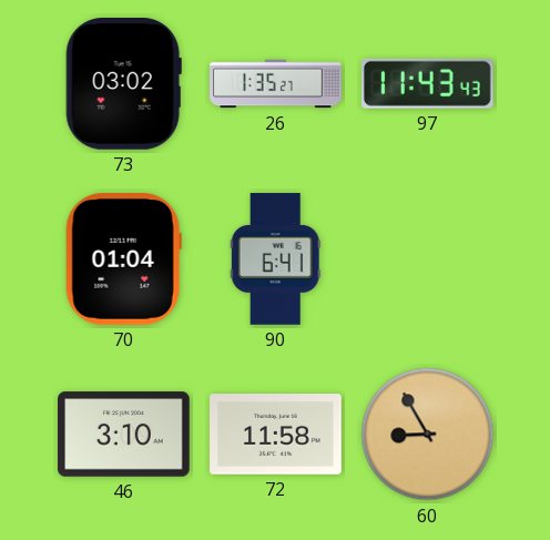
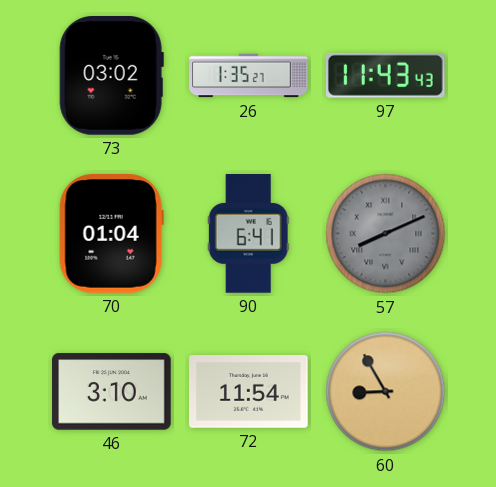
57: none -> 8:11 (386, 234)
72: 11:58 -> 11:54 (249, 392)
